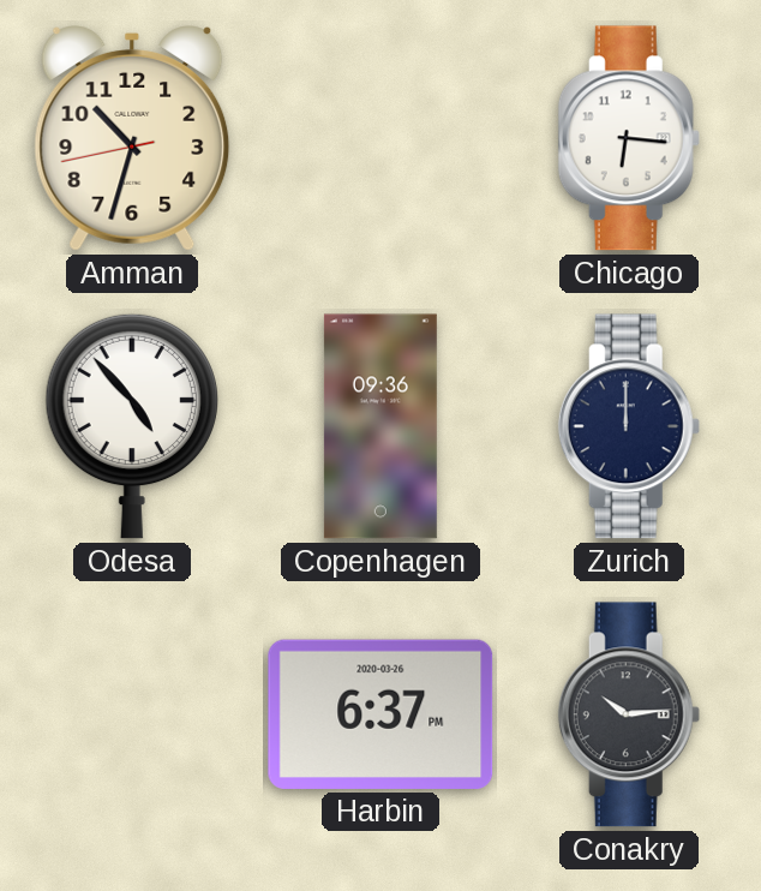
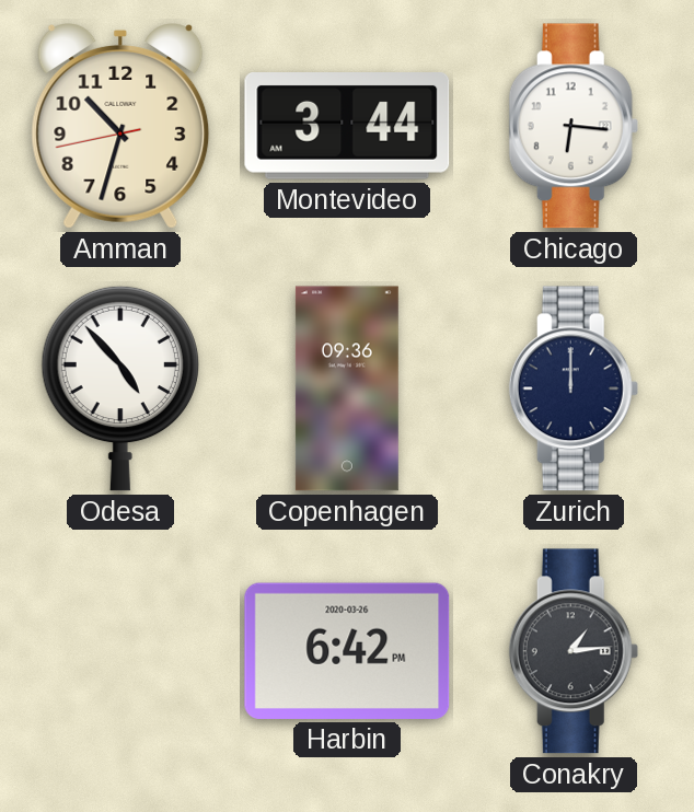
Montevideo: none -> 3:44 (347, 127)
Harbin: 6:37 -> 6:42 (347, 651)
Conakry: 10:14 -> 1:14 (574, 651)
